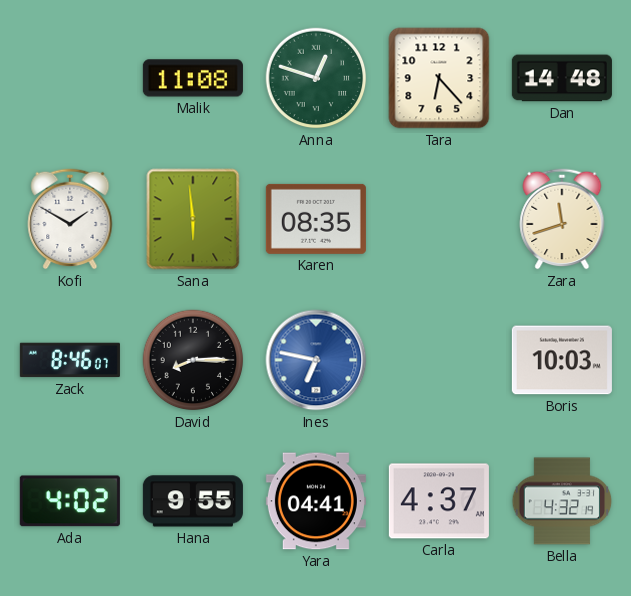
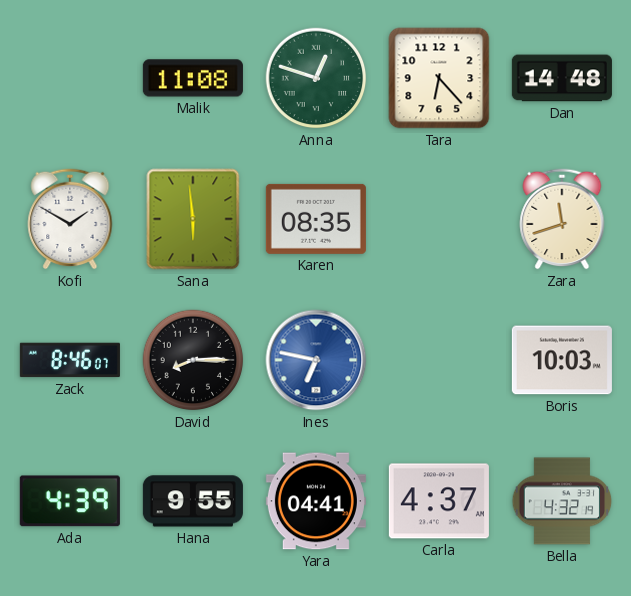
Ada: 4:02 -> 4:39 (70, 501)
